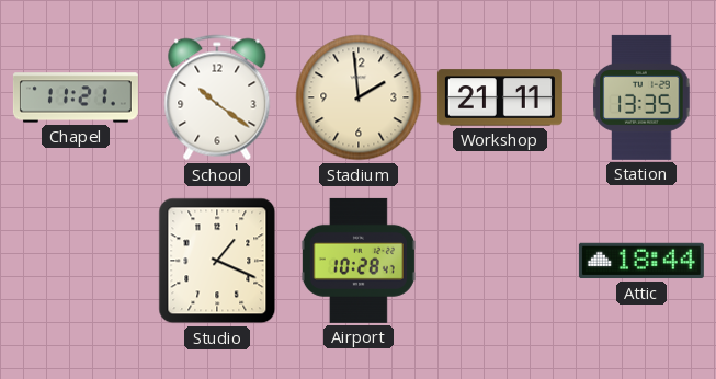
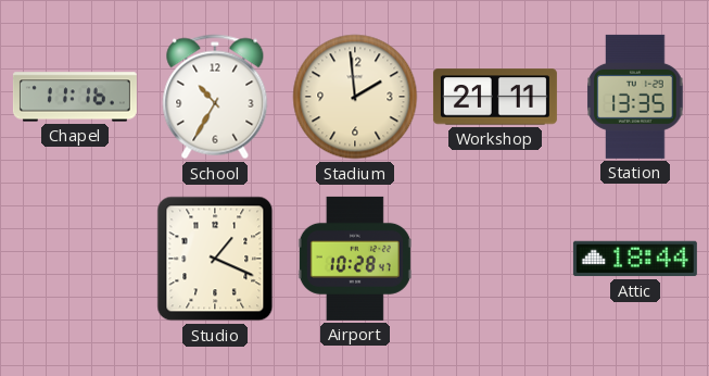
Chapel: 11:21 -> 11:16 (75, 97)
School: 10:21 -> 10:35 (215, 97)
